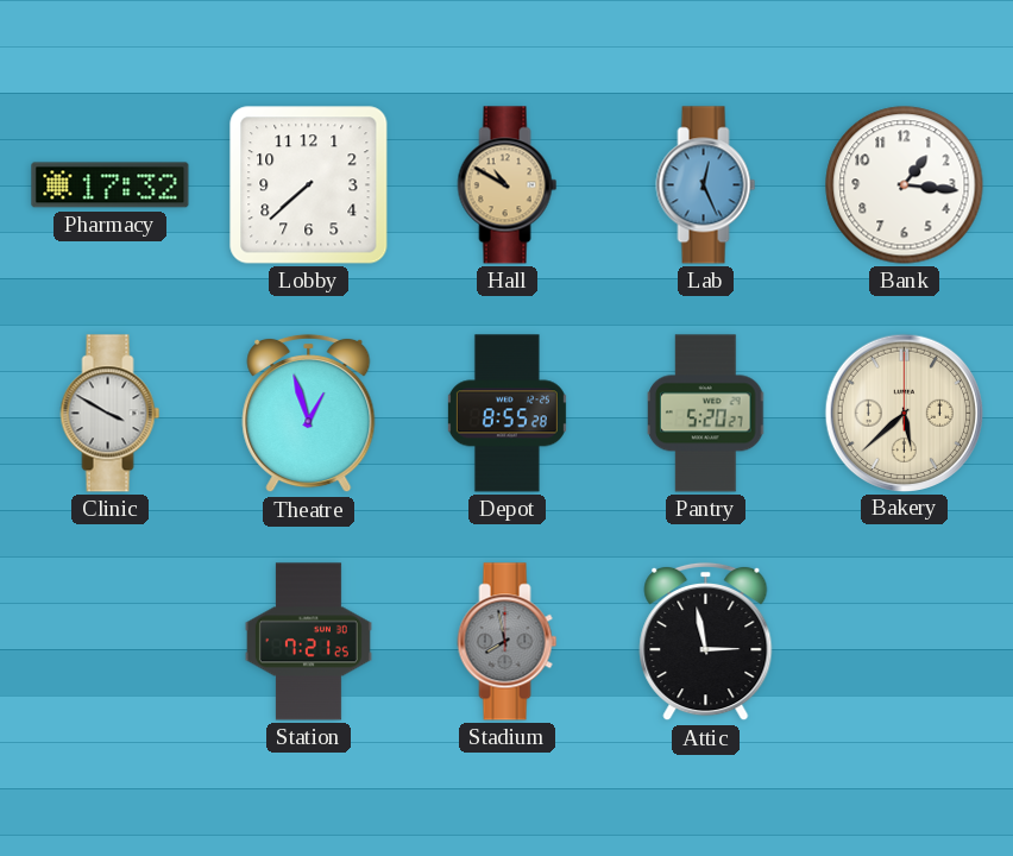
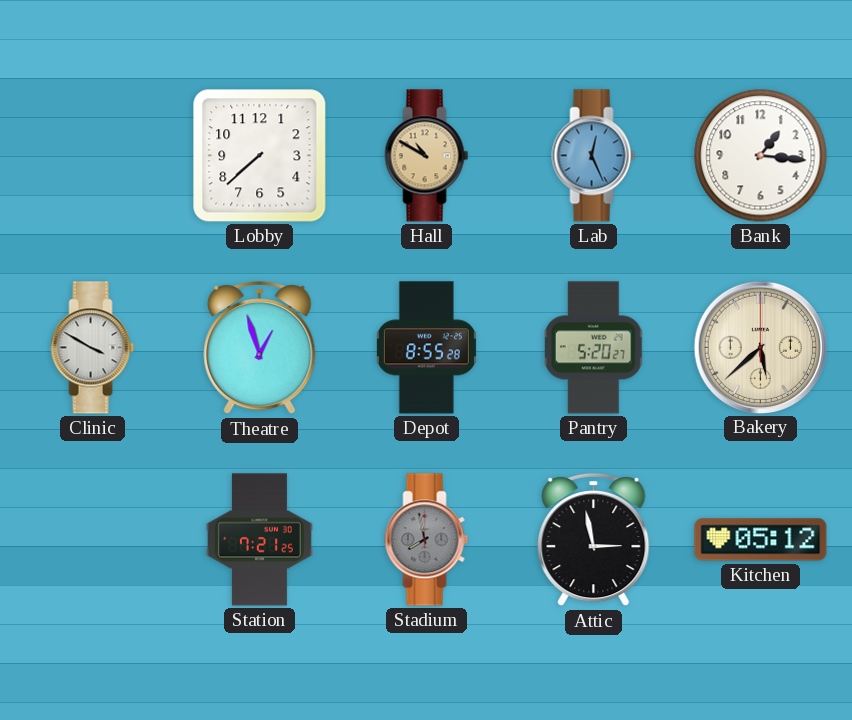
Pharmacy: 17:32 -> none (111, 185)
Kitchen: none -> 05:12 (761, 540)
